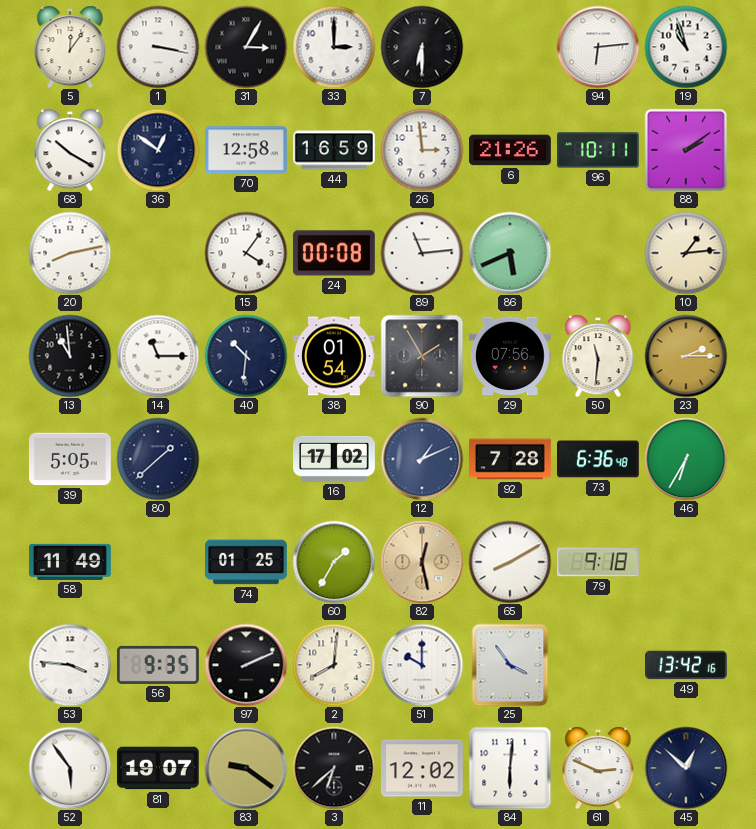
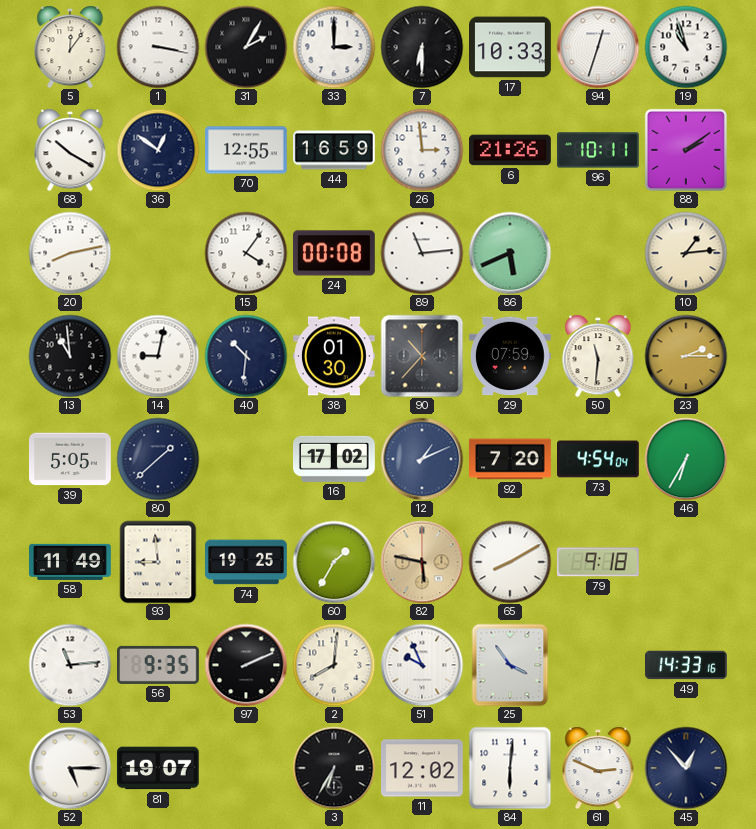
31: 3:05 -> 2:05 (246, 47)
17: none -> 10:33 (511, 47)
94: 6:14 -> 12:33 (598, 47)
70: 12:58 -> 12:55 (247, 150)
14: 11:15 -> 9:02 (158, 356)
38: 01:54 -> 01:30 (335, 356)
90: 1:55 -> 10:37 (422, 356)
29: 07:56 -> 07:59 (510, 356)
92: 7:28 -> 7:20 (510, 459)
73: 6:36 -> 4:54 (599, 459)
93: none -> 8:59 (158, 562)
74: 01:25 -> 19:25 (247, 562)
82: 12:28 -> 5:47 (422, 562)
53: 3:46 -> 11:14 (70, 665)
51: 10:00 -> 9:56 (422, 665)
49: 13:42 -> 14:33 (687, 665)
52: 5:54 -> 5:15 (70, 768)
83: 9:21 -> none (246, 768)
3: 6:38 -> 6:35 (334, 768)
45: 12:52 -> 12:53 (686, 768)
